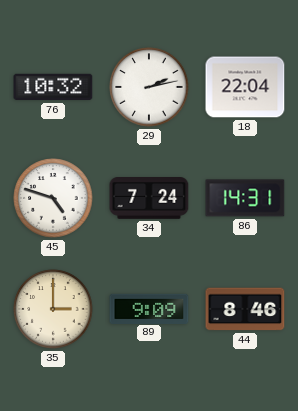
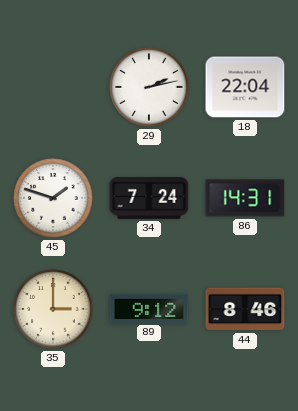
76: 10:32 -> none (53, 87)
45: 4:48 -> 1:48 (53, 198)
89: 9:09 -> 9:12 (149, 308)
